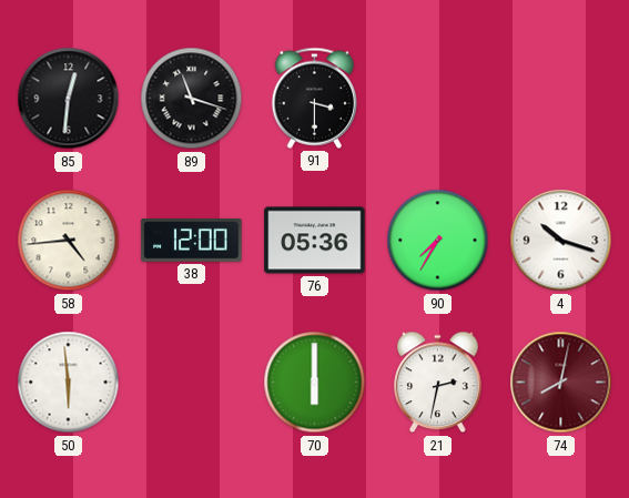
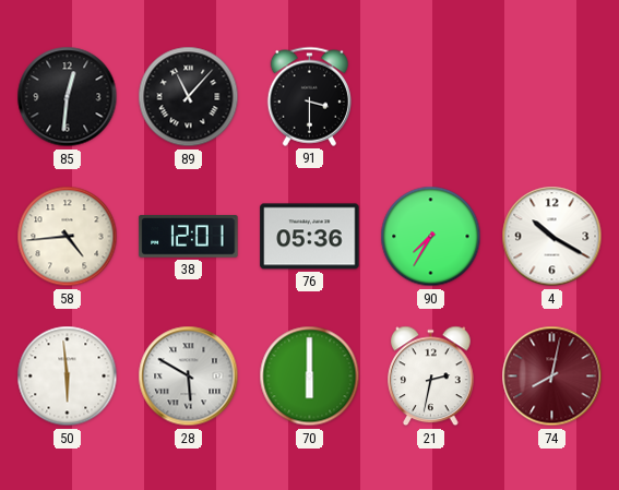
89: 11:18 -> 11:07 (189, 97)
38: 12:00 -> 12:01 (189, 237)
4: 10:18 -> 10:20 (552, 237)
28: none -> 5:50 (189, 377)
